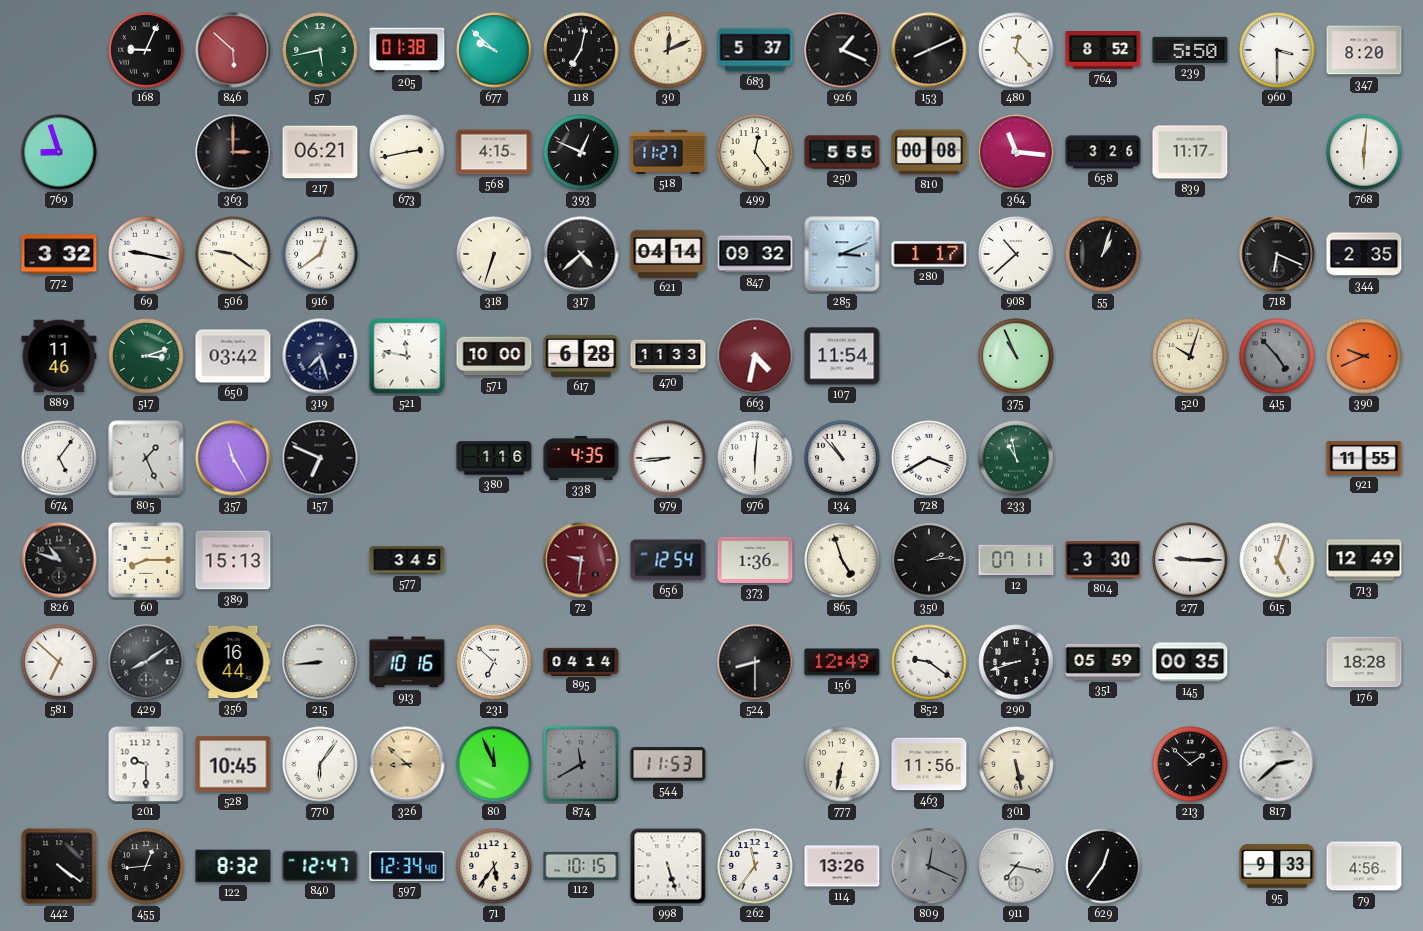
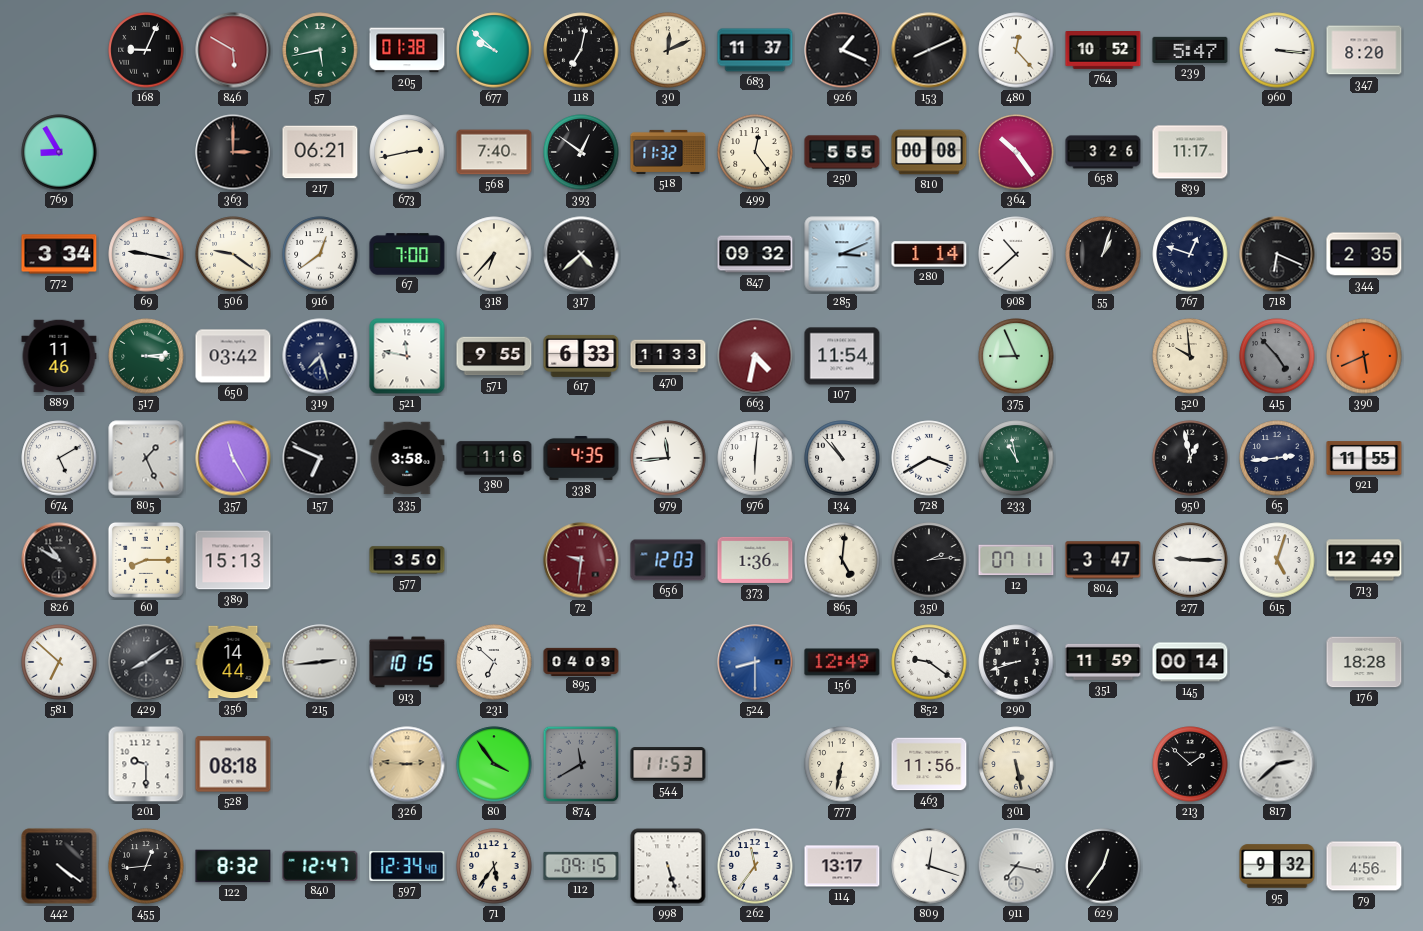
846: 5:52 -> 5:50 (233, 50)
683: 5:37 -> 11:37 (755, 50)
764: 8:52 -> 10:52 (1103, 51)
239: 5:50 -> 5:47 (1190, 50)
960: 3:30 -> 3:16 (1277, 50)
769: 8:57 -> 8:55 (59, 152)
568: 4:15 -> 7:40 (494, 152)
393: 12:49 -> 12:51 (581, 152)
518: 11:27 -> 11:32 (668, 152)
364: 11:16 -> 10:24 (1016, 152)
768: 6:01 -> none (1364, 152)
772: 3:32 -> 3:34 (59, 254)
67: none -> 7:00 (407, 254)
318: 6:33 -> 6:37 (494, 254)
621: 04:14 -> none (668, 254)
280: 1:17 -> 1:14 (929, 254)
767: none -> 12:48 (1190, 254)
517: 3:12 -> 3:14 (146, 356)
571: 10:00 -> 9:55 (494, 356)
617: 6:28 -> 6:33 (581, 356)
375: 10:56 -> 8:56 (1016, 356)
520: 10:03 -> 9:59 (1190, 356)
390: 9:41 -> 5:41 (1364, 356)
674: 5:06 -> 5:10 (59, 458)
335: none -> 3:58 (407, 458)
979: 8:44 -> 11:44 (668, 458)
950: none -> 12:58 (1190, 458)
65: none -> 2:44 (1277, 458)
826: 10:48 -> 10:50 (59, 560)
577: 3:45 -> 3:50 (407, 560)
656: 12:54 -> 12:03 (668, 560)
865: 4:57 -> 5:01 (842, 560)
804: 3:30 -> 3:47 (1103, 560)
356: 16:44 -> 14:44 (233, 662)
215: 8:44 -> 2:44 (320, 662)
913: 10:16 -> 10:15 (407, 662)
895: 04:14 -> 04:09 (581, 661)
524 dial: black -> blue (755, 662)
351: 05:59 -> 11:59 (1103, 662)
145: 00:35 -> 00:14 (1190, 662)
528: 10:45 -> 08:18 (233, 764)
770: 6:06 -> none (320, 764)
326: 8:52 -> 2:46 (407, 764)
80: 11:56 -> 3:54 (494, 764)
112: 10:15 -> 09:15 (581, 866)
114: 13:26 -> 13:17 (842, 866)
809: 12:19 -> 12:18 (929, 866)
809 dial: grey -> white (929, 866)
95: 9:33 -> 9:32 (1277, 866)
